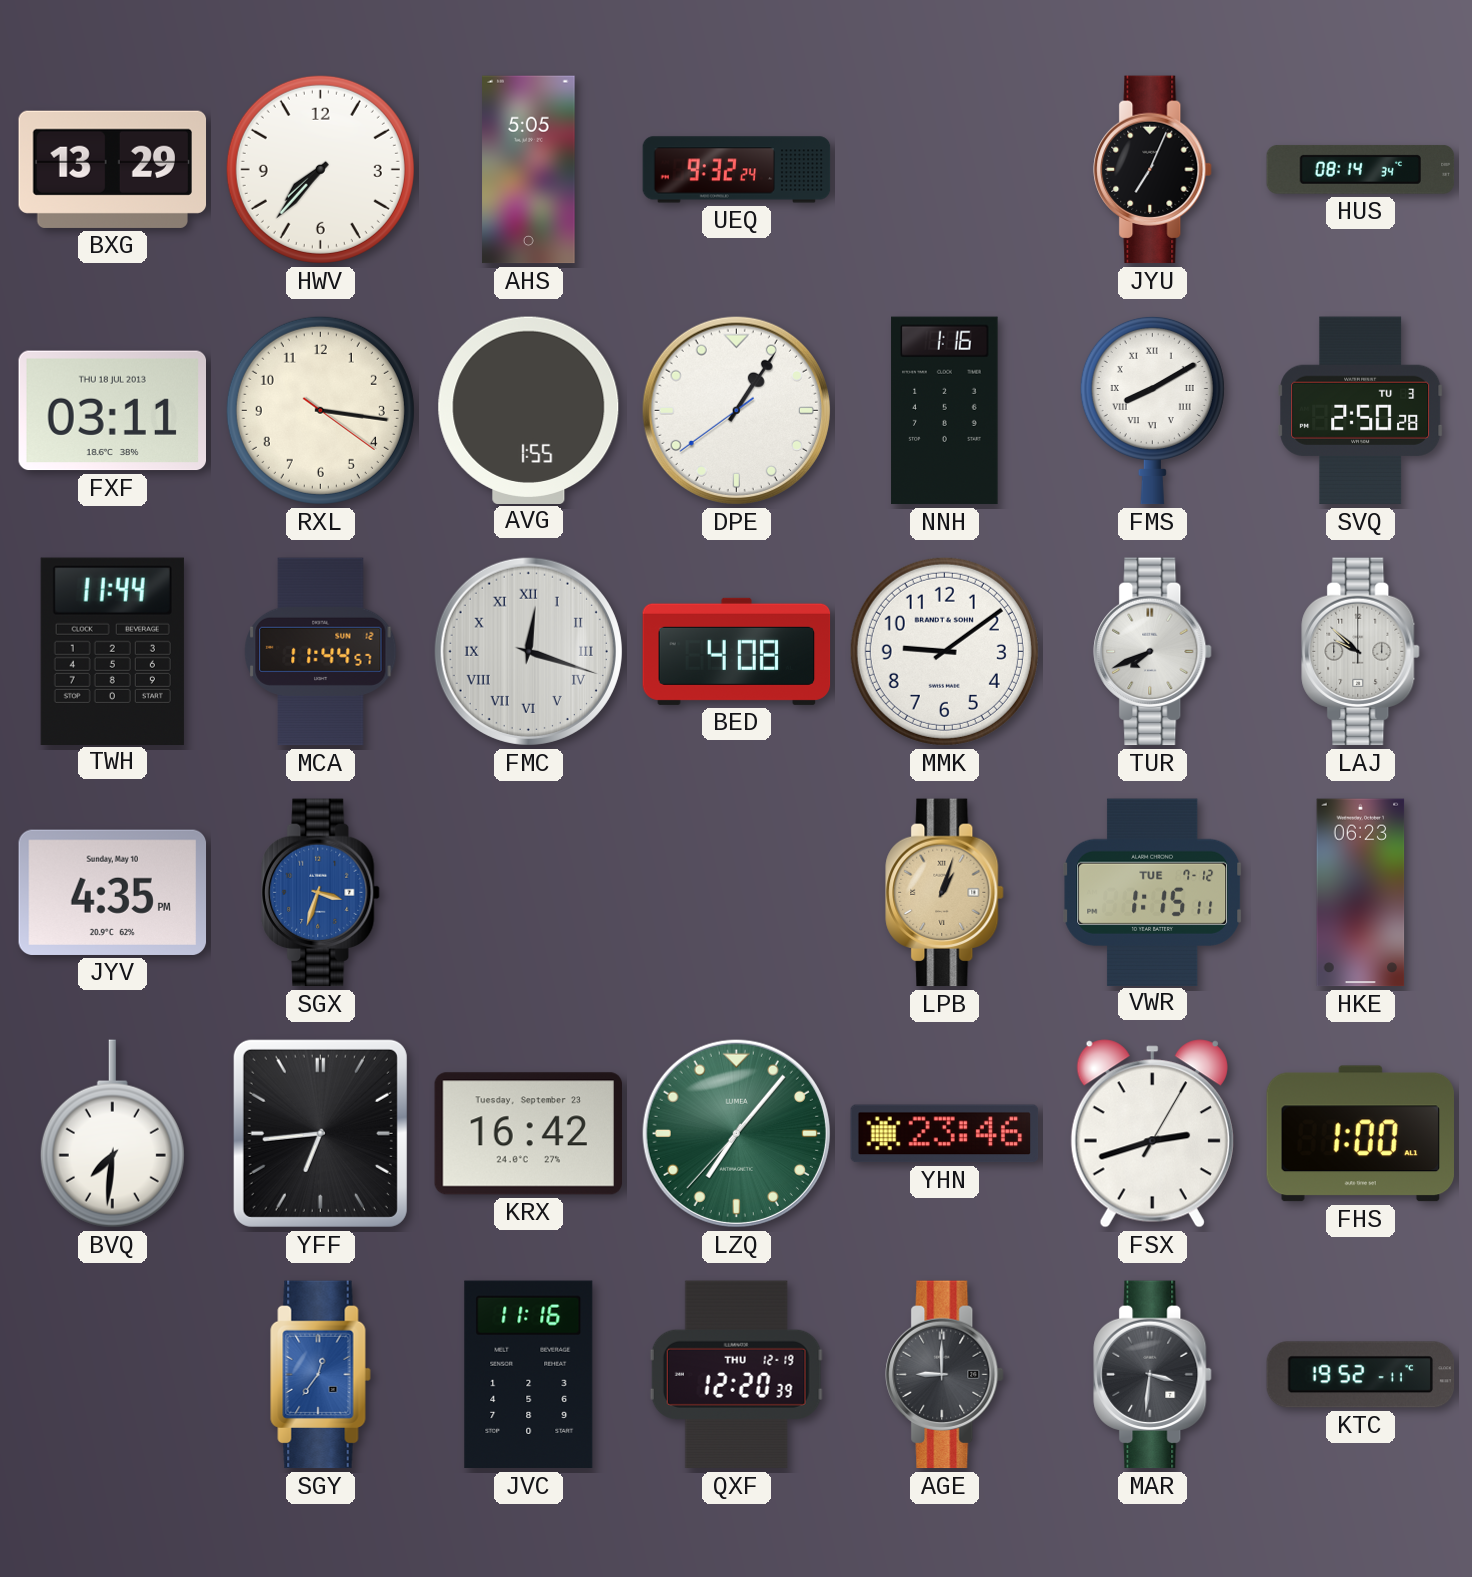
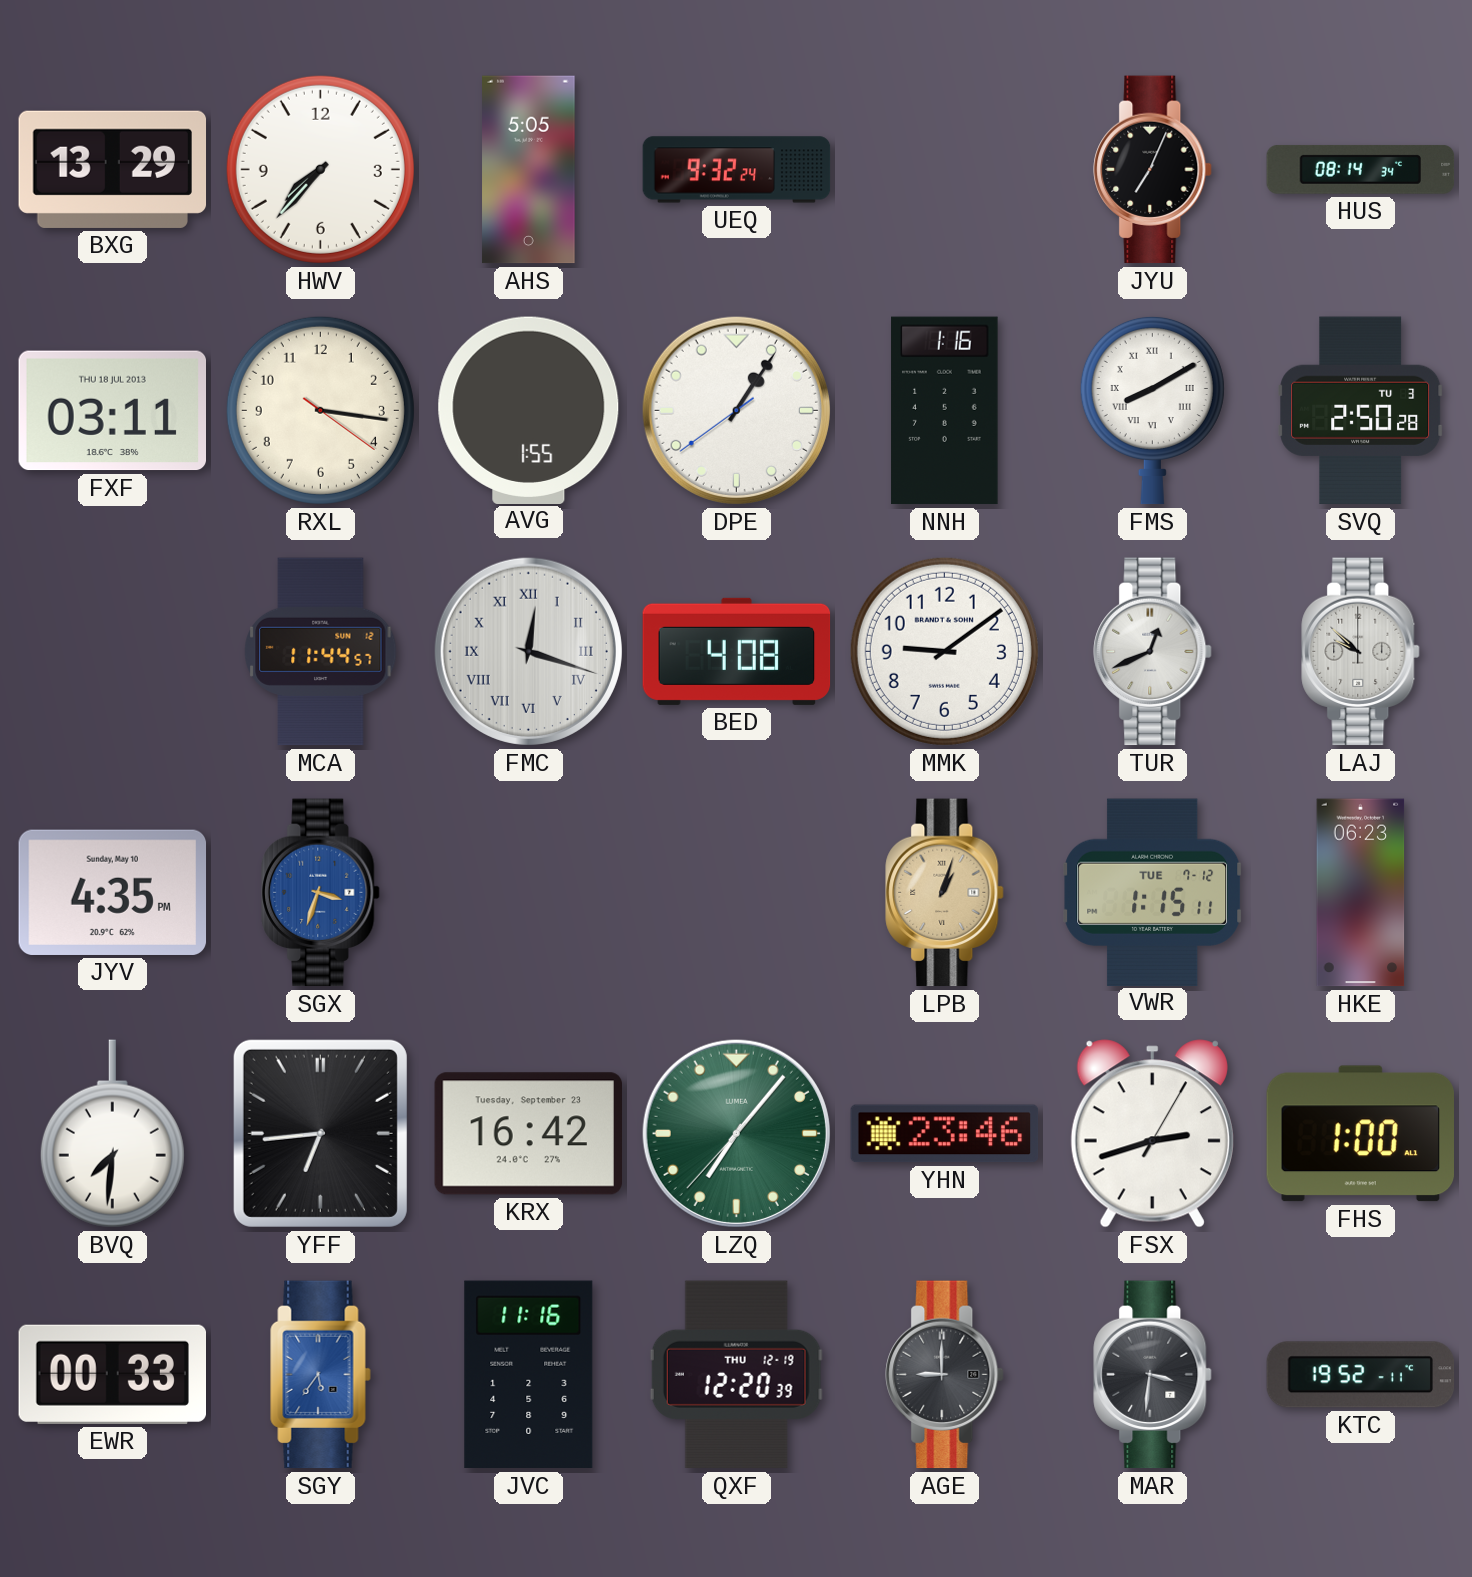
TWH: 11:44 -> none (112, 651)
TUR: 7:41 -> 12:41 (1153, 652)
EWR: none -> 00:33 (112, 1374)
SGY: 12:36 -> 5:36 (321, 1375)
